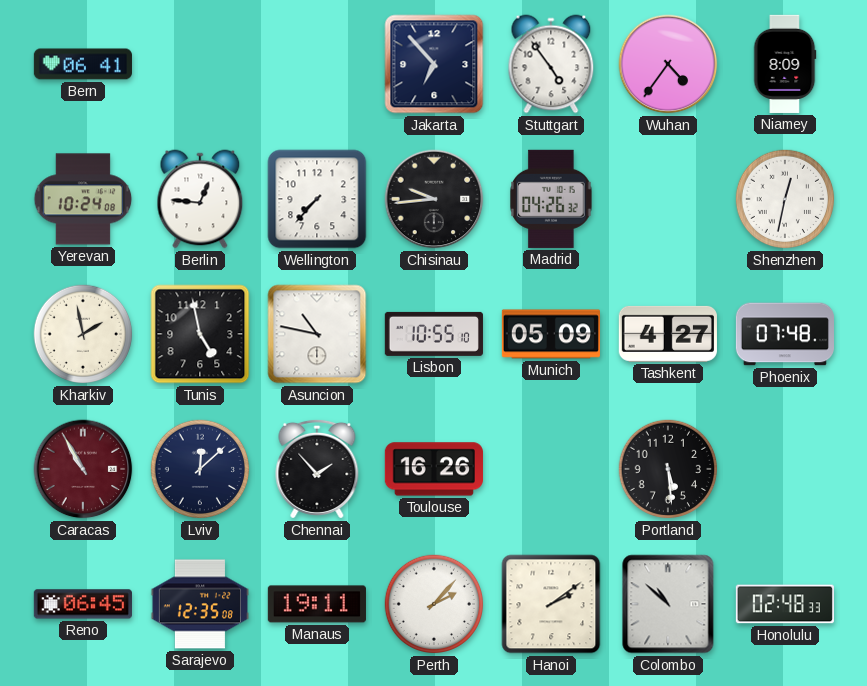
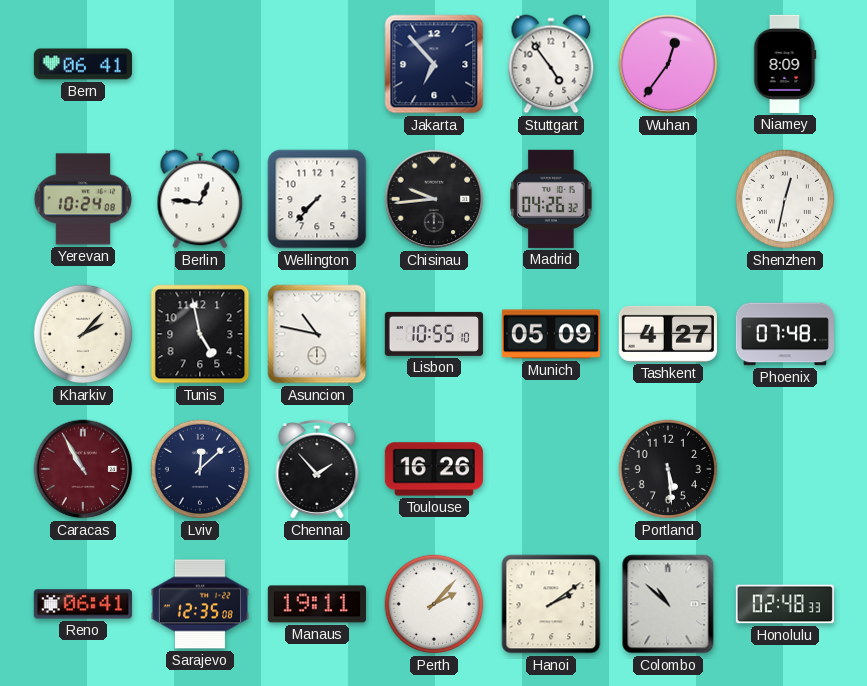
Wuhan: 4:36 -> 12:36 (668, 64)
Kharkiv: 1:58 -> 2:07 (83, 334)
Reno: 06:45 -> 06:41 (83, 604)
